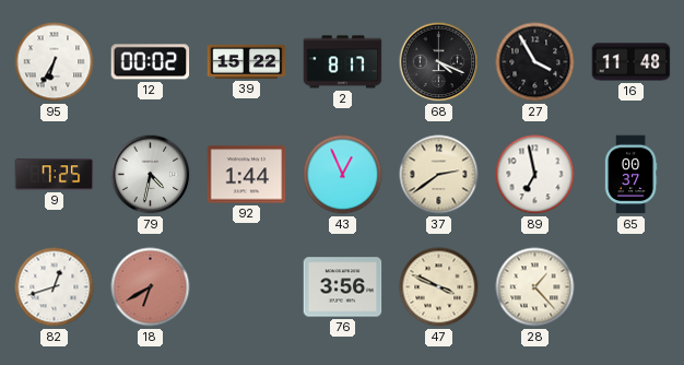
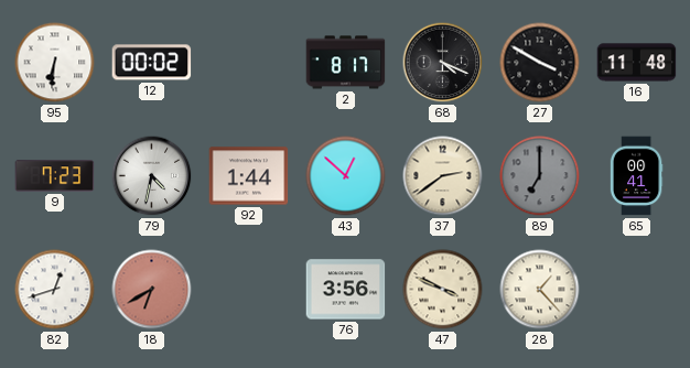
95: 6:35 -> 6:31 (55, 63)
39: 15:22 -> none (247, 61)
27: 3:55 -> 3:50 (540, 63)
9: 7:25 -> 7:23 (55, 176)
43: 12:56 -> 12:52 (346, 176)
89: 6:58 -> 7:00 (540, 176)
89 dial: white -> grey (540, 176)
65: 00:37 -> 00:41 (636, 176)
